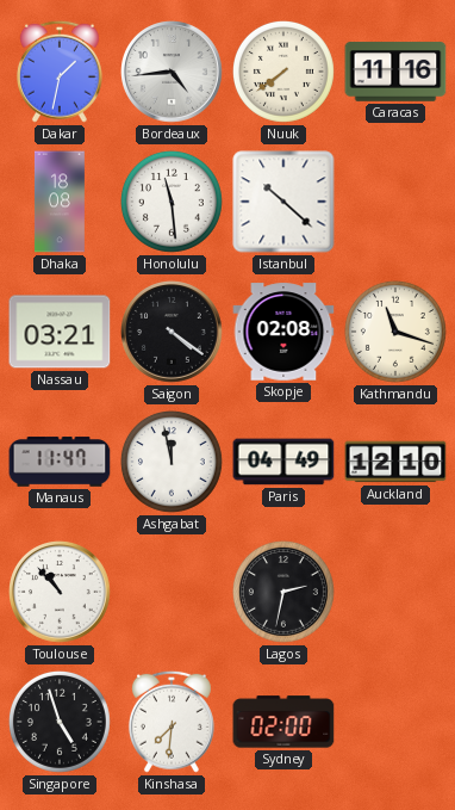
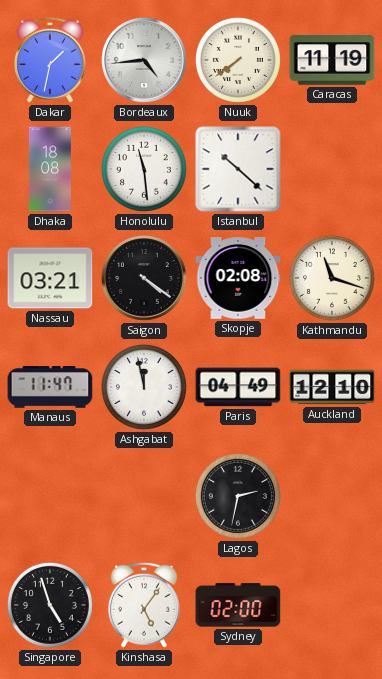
Caracas: 11:16 -> 11:19 (332, 60)
Toulouse: 10:53 -> none (61, 593)
Kinshasa: 7:31 -> 5:06 (144, 605)
